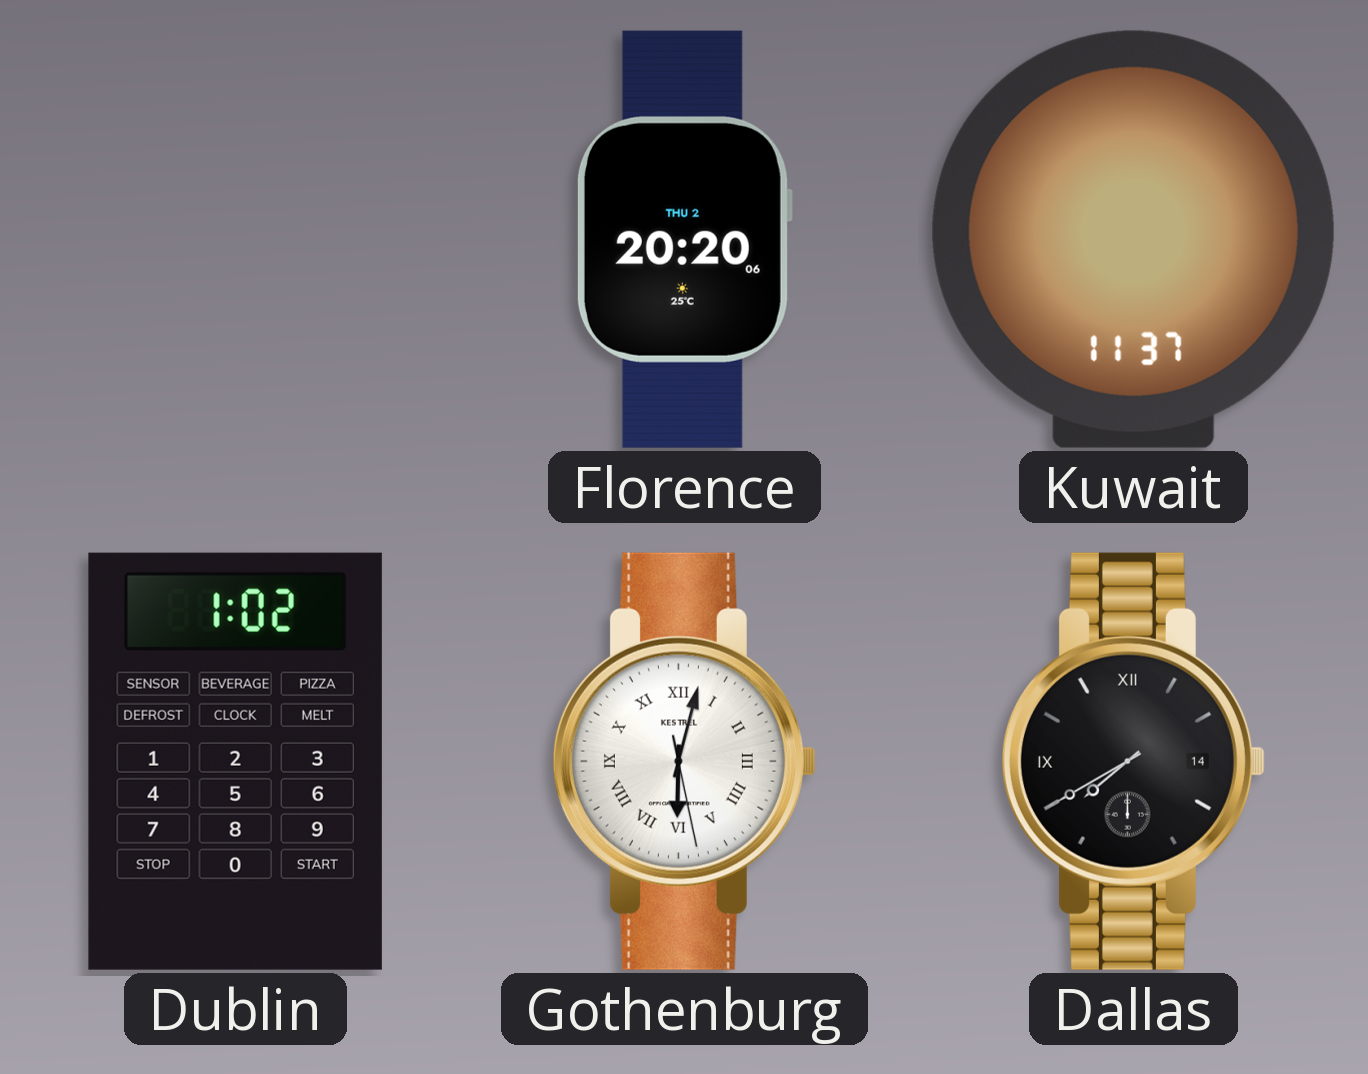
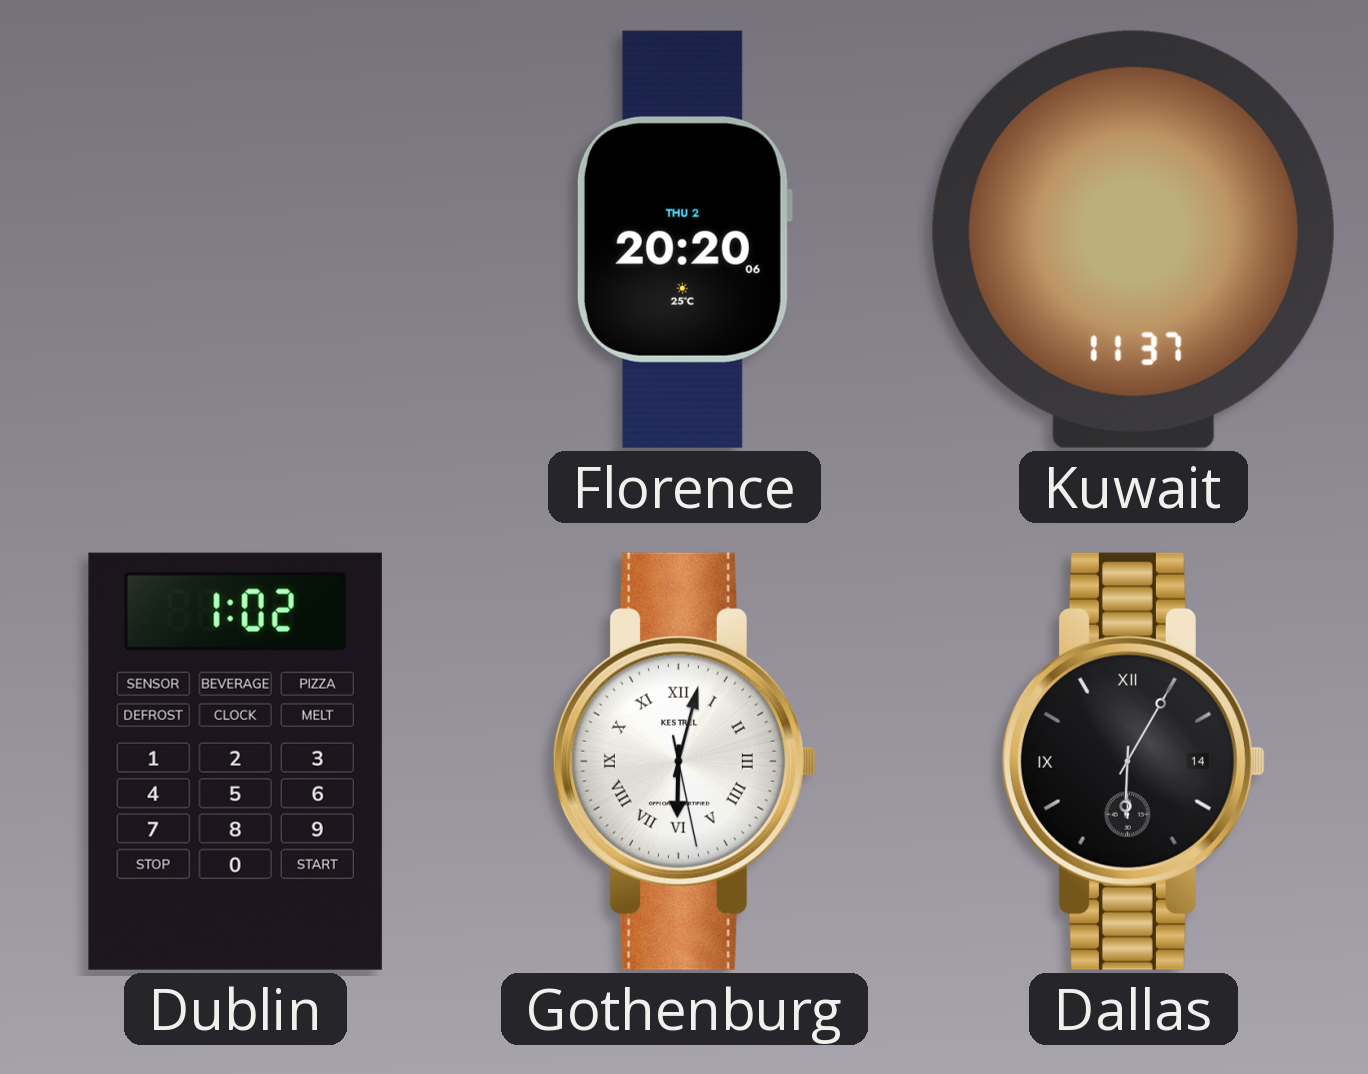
Dallas: 7:40 -> 6:05 (1133, 761)
